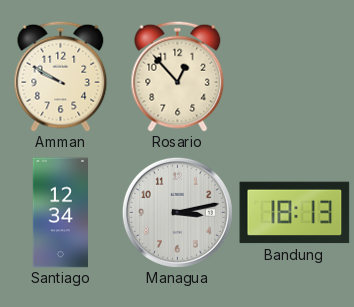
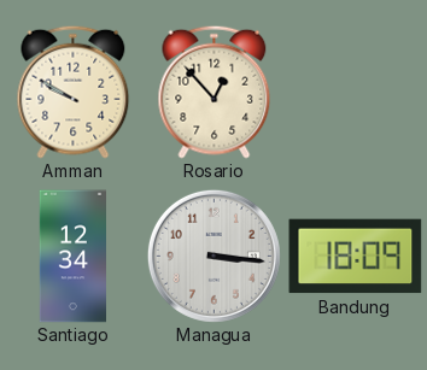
Managua: 3:13 -> 3:16 (213, 256)
Bandung: 18:13 -> 18:09 (356, 257)
